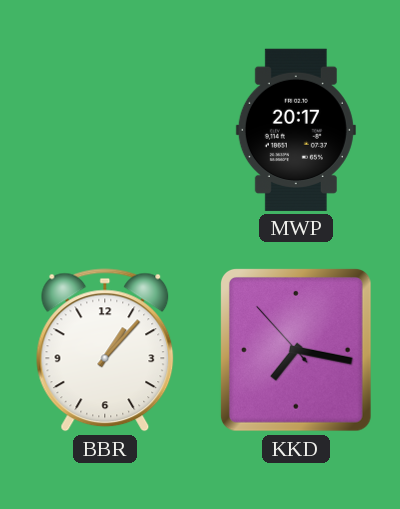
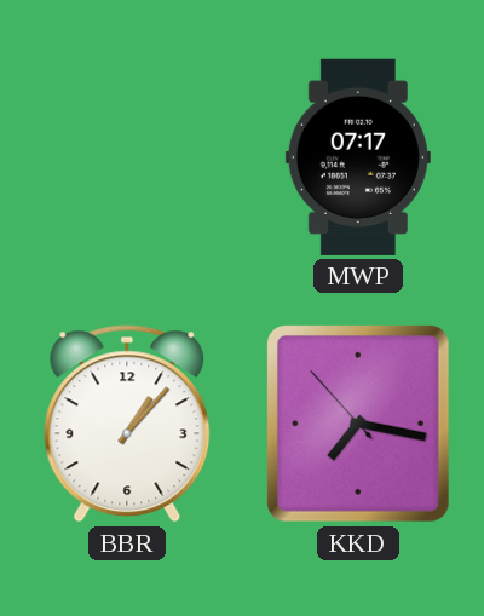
MWP: 20:17 -> 07:17 (358, 157)
